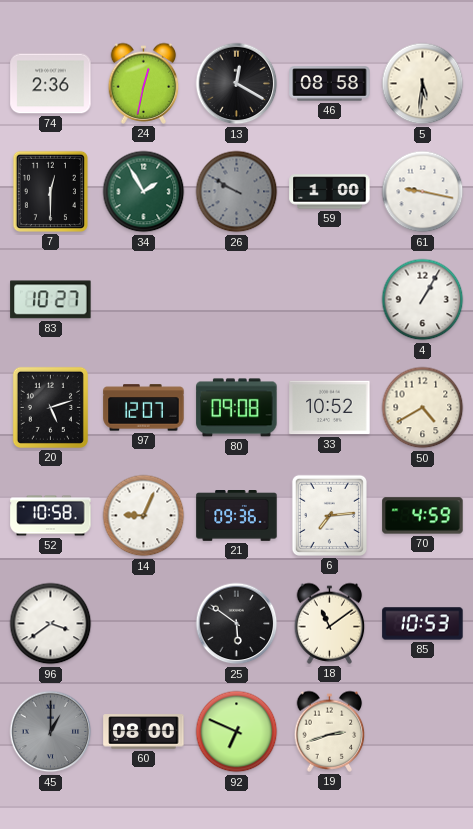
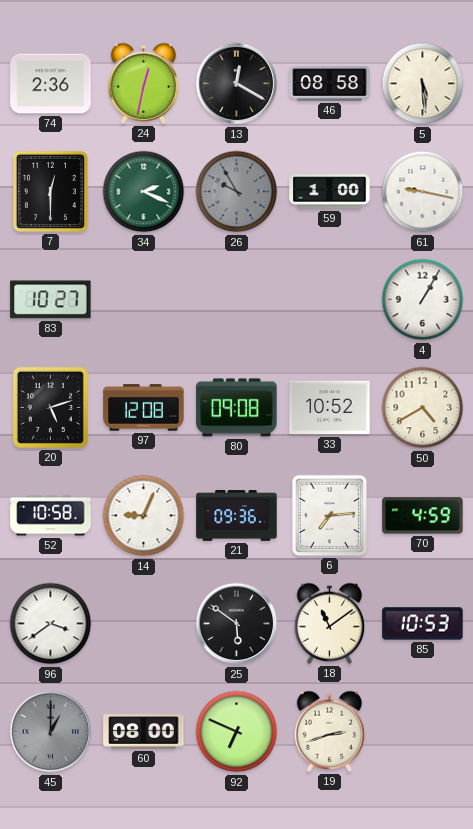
5: 5:31 -> 5:29 (423, 84)
34: 1:55 -> 2:19 (144, 192)
26: 9:50 -> 9:55 (237, 192)
97: 12:07 -> 12:08 (144, 408)
